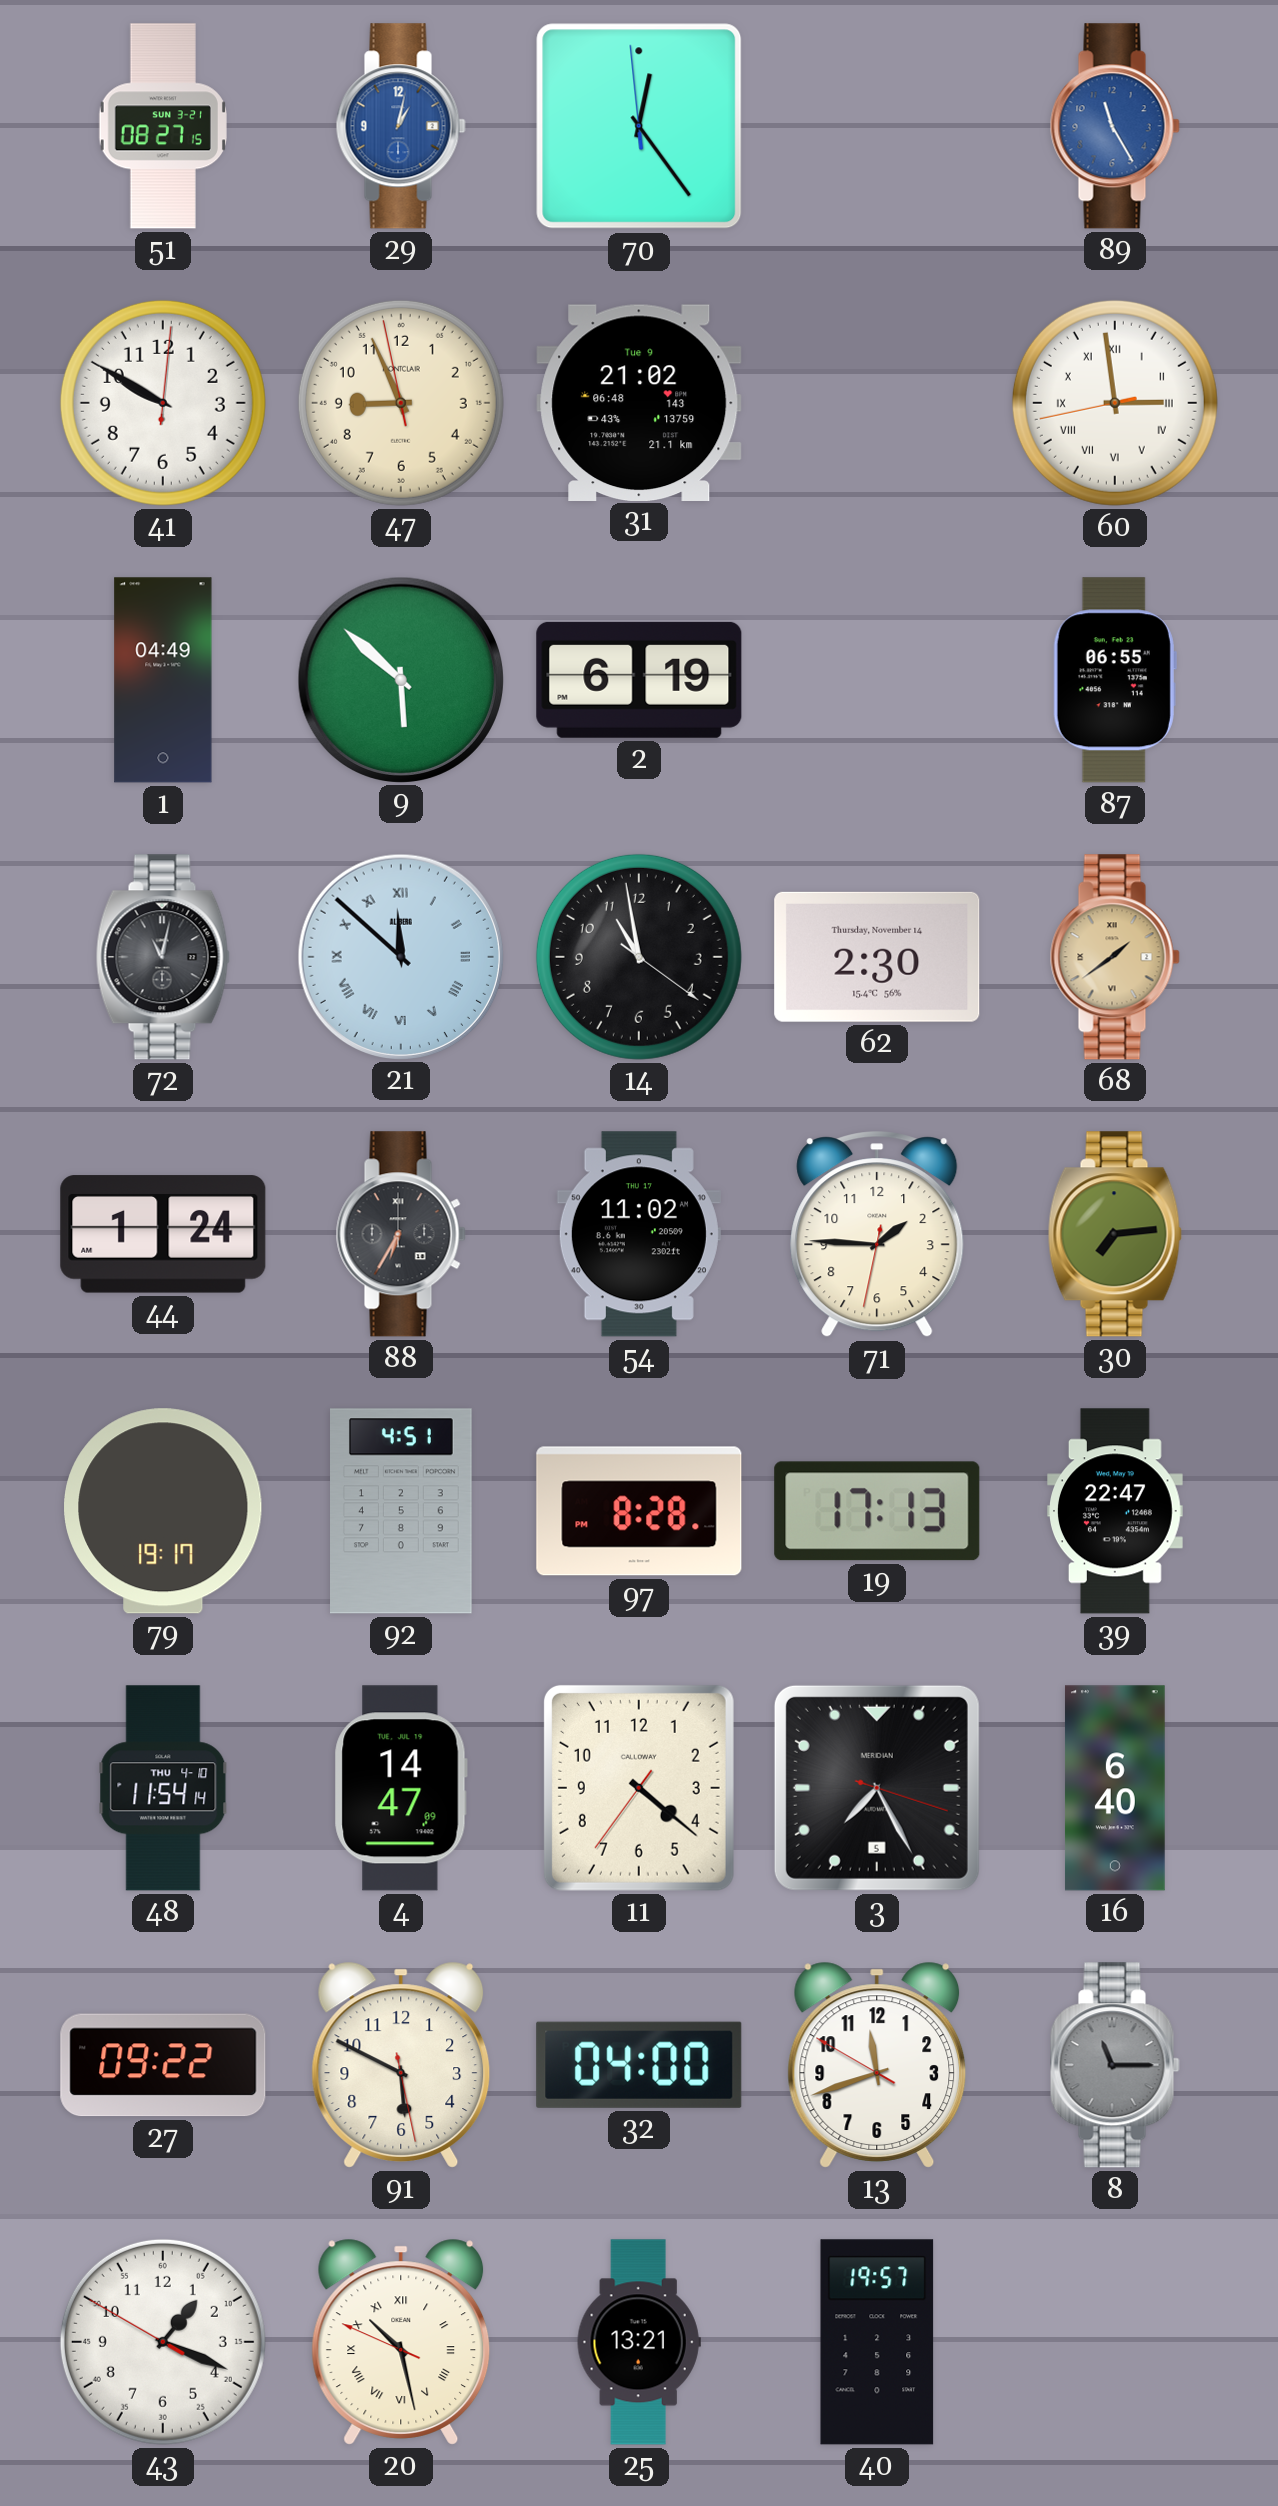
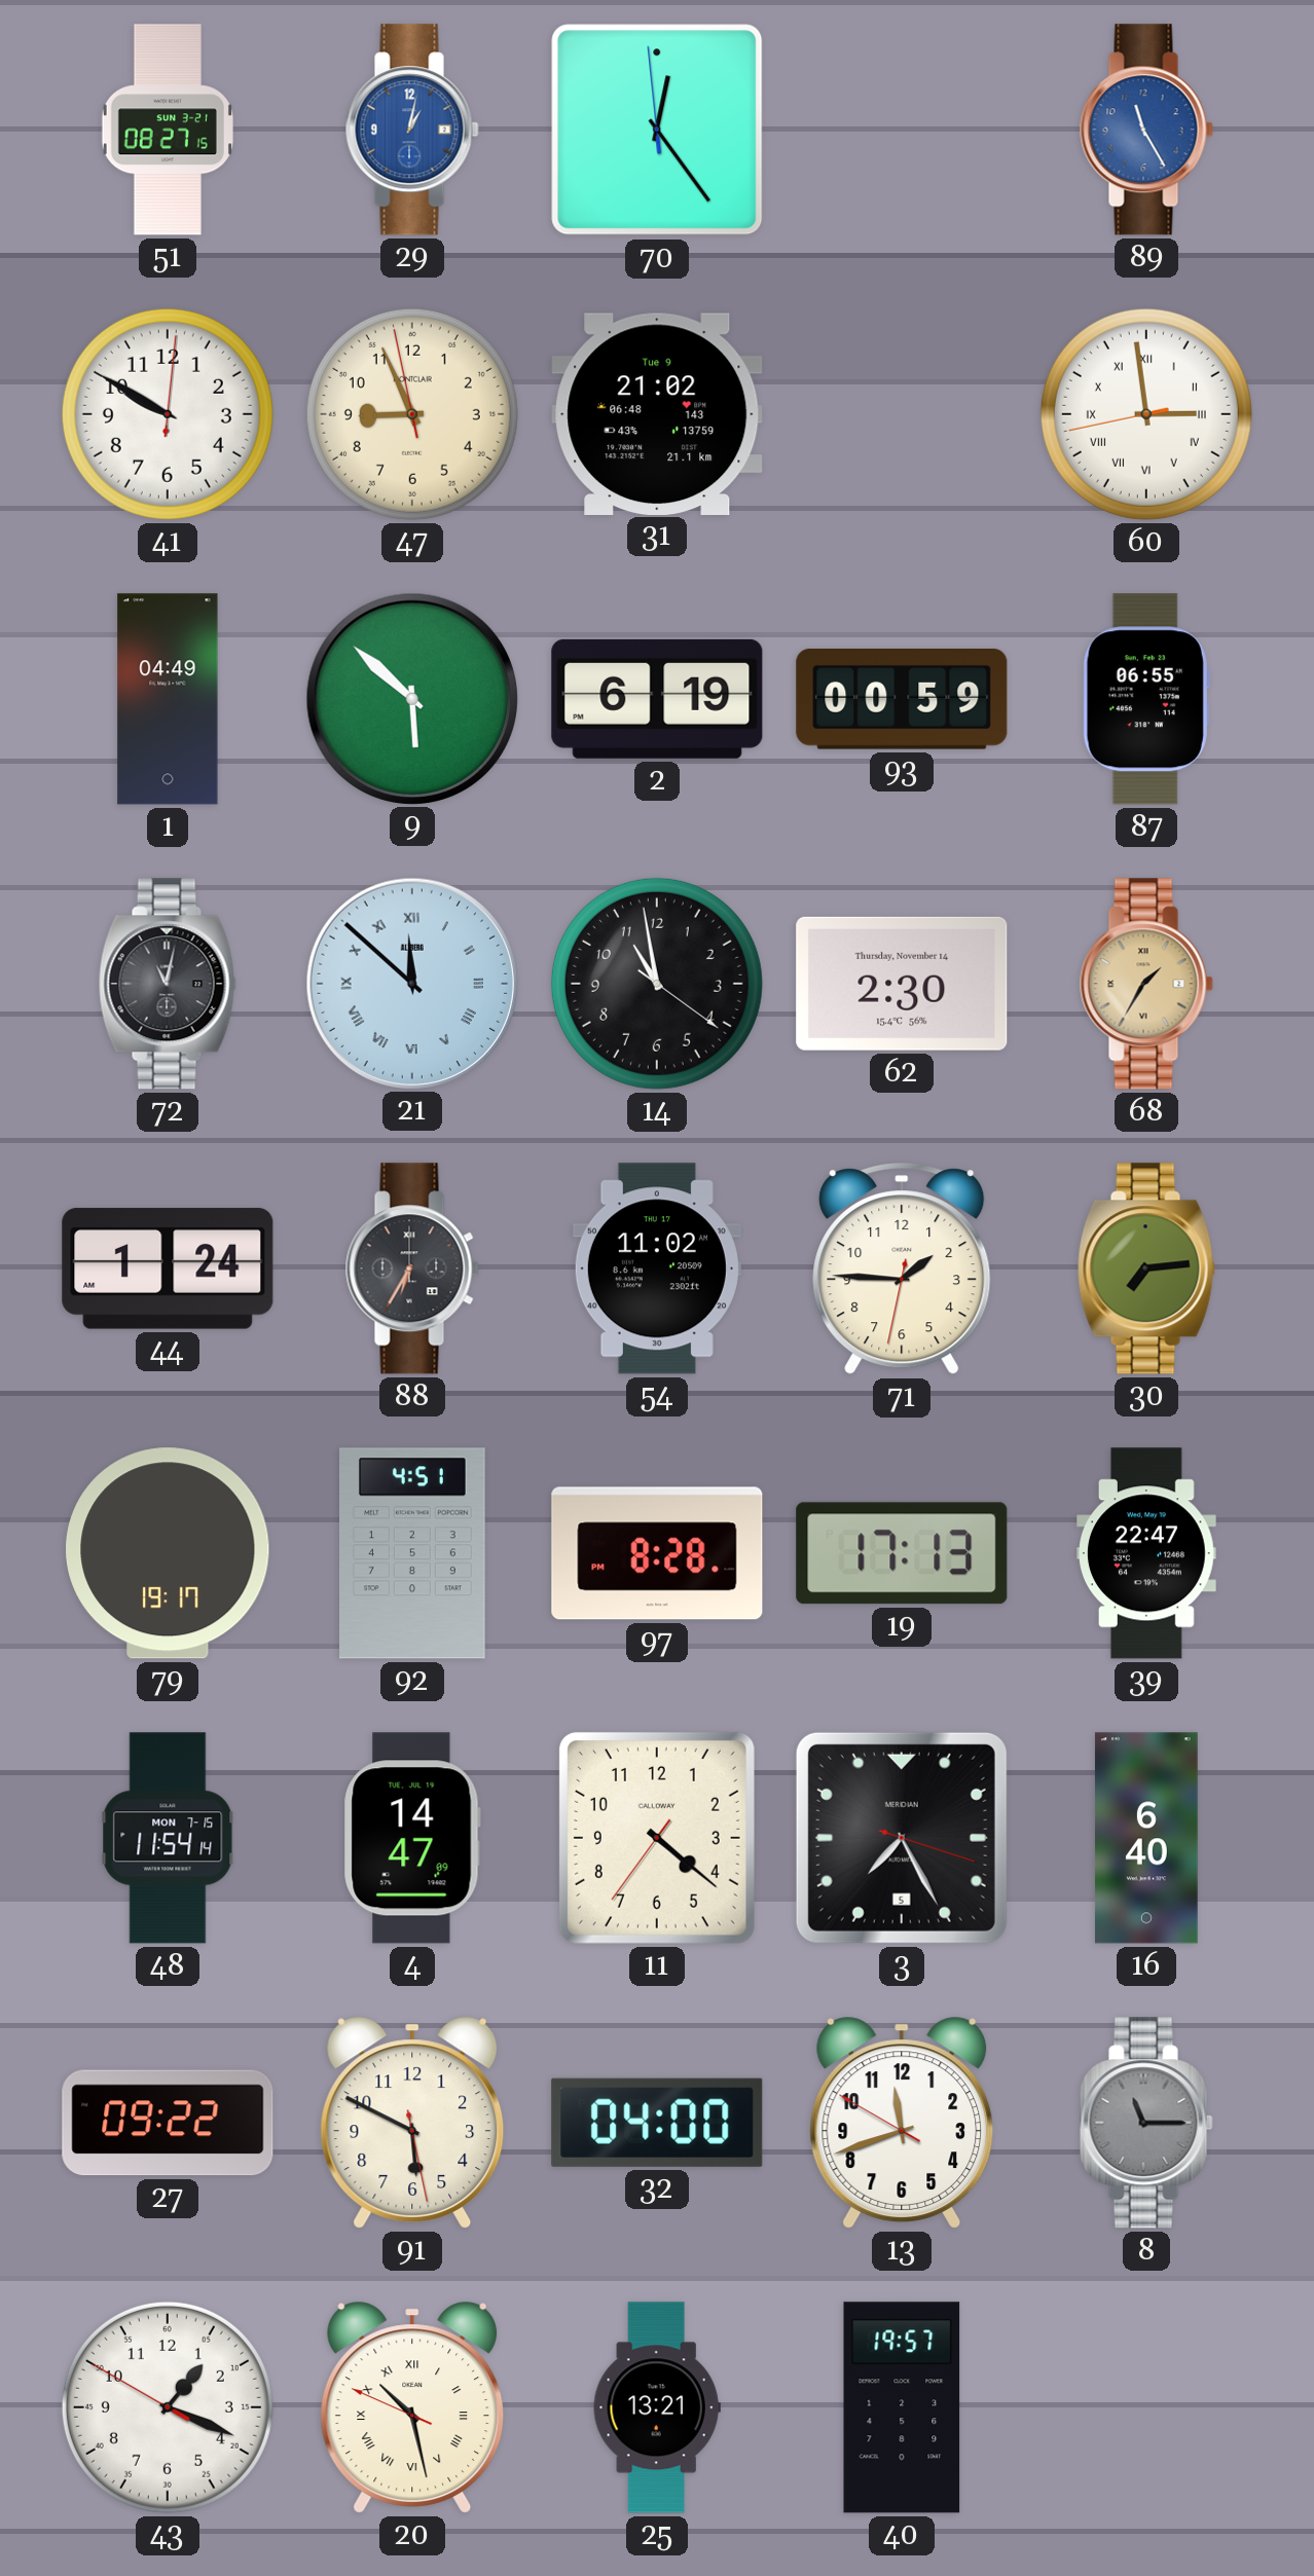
93: none -> 00:59 (902, 700)
68: 1:39 -> 1:35 (1146, 984)
48 date: THU 4-10 -> MON 7-15 (168, 1838)
